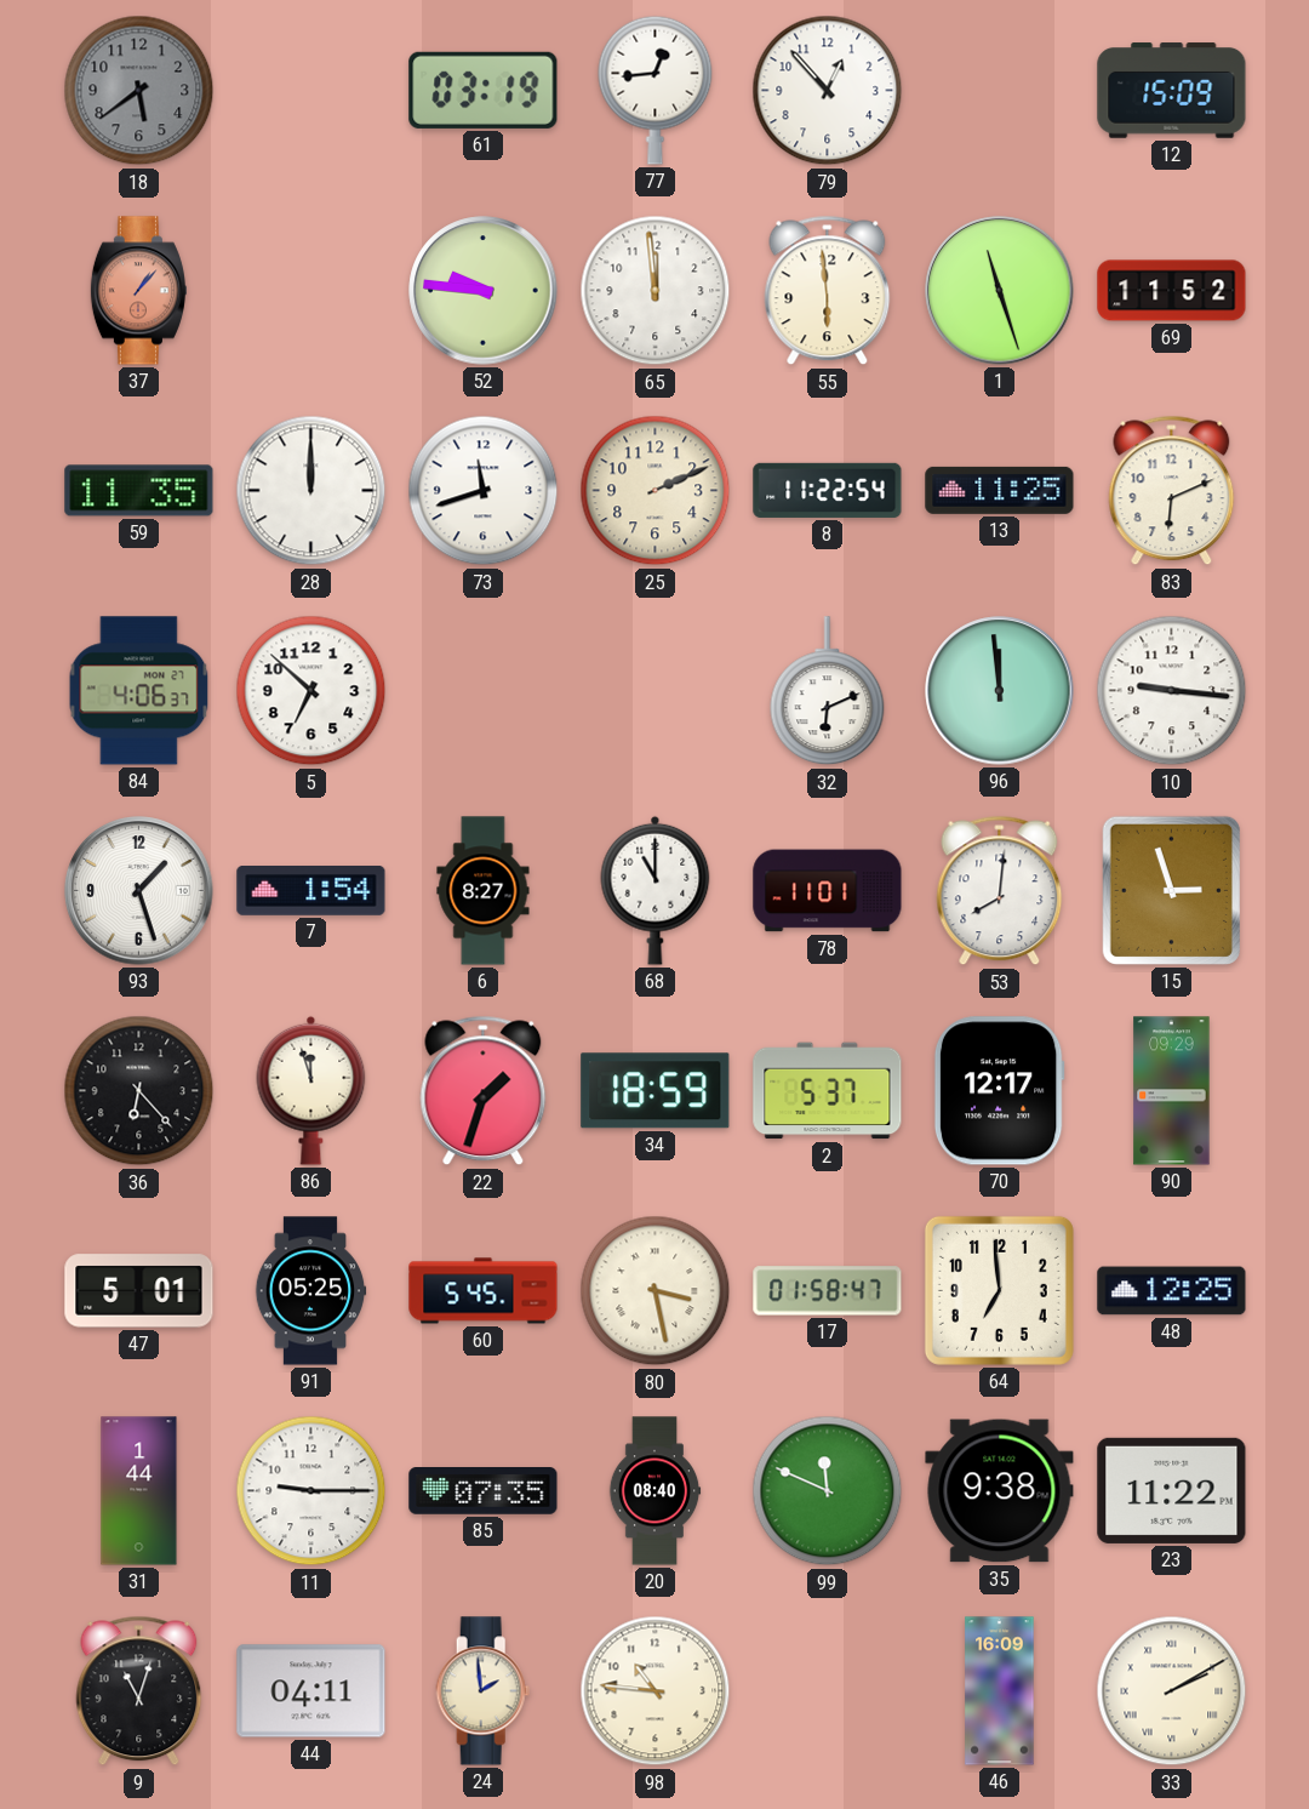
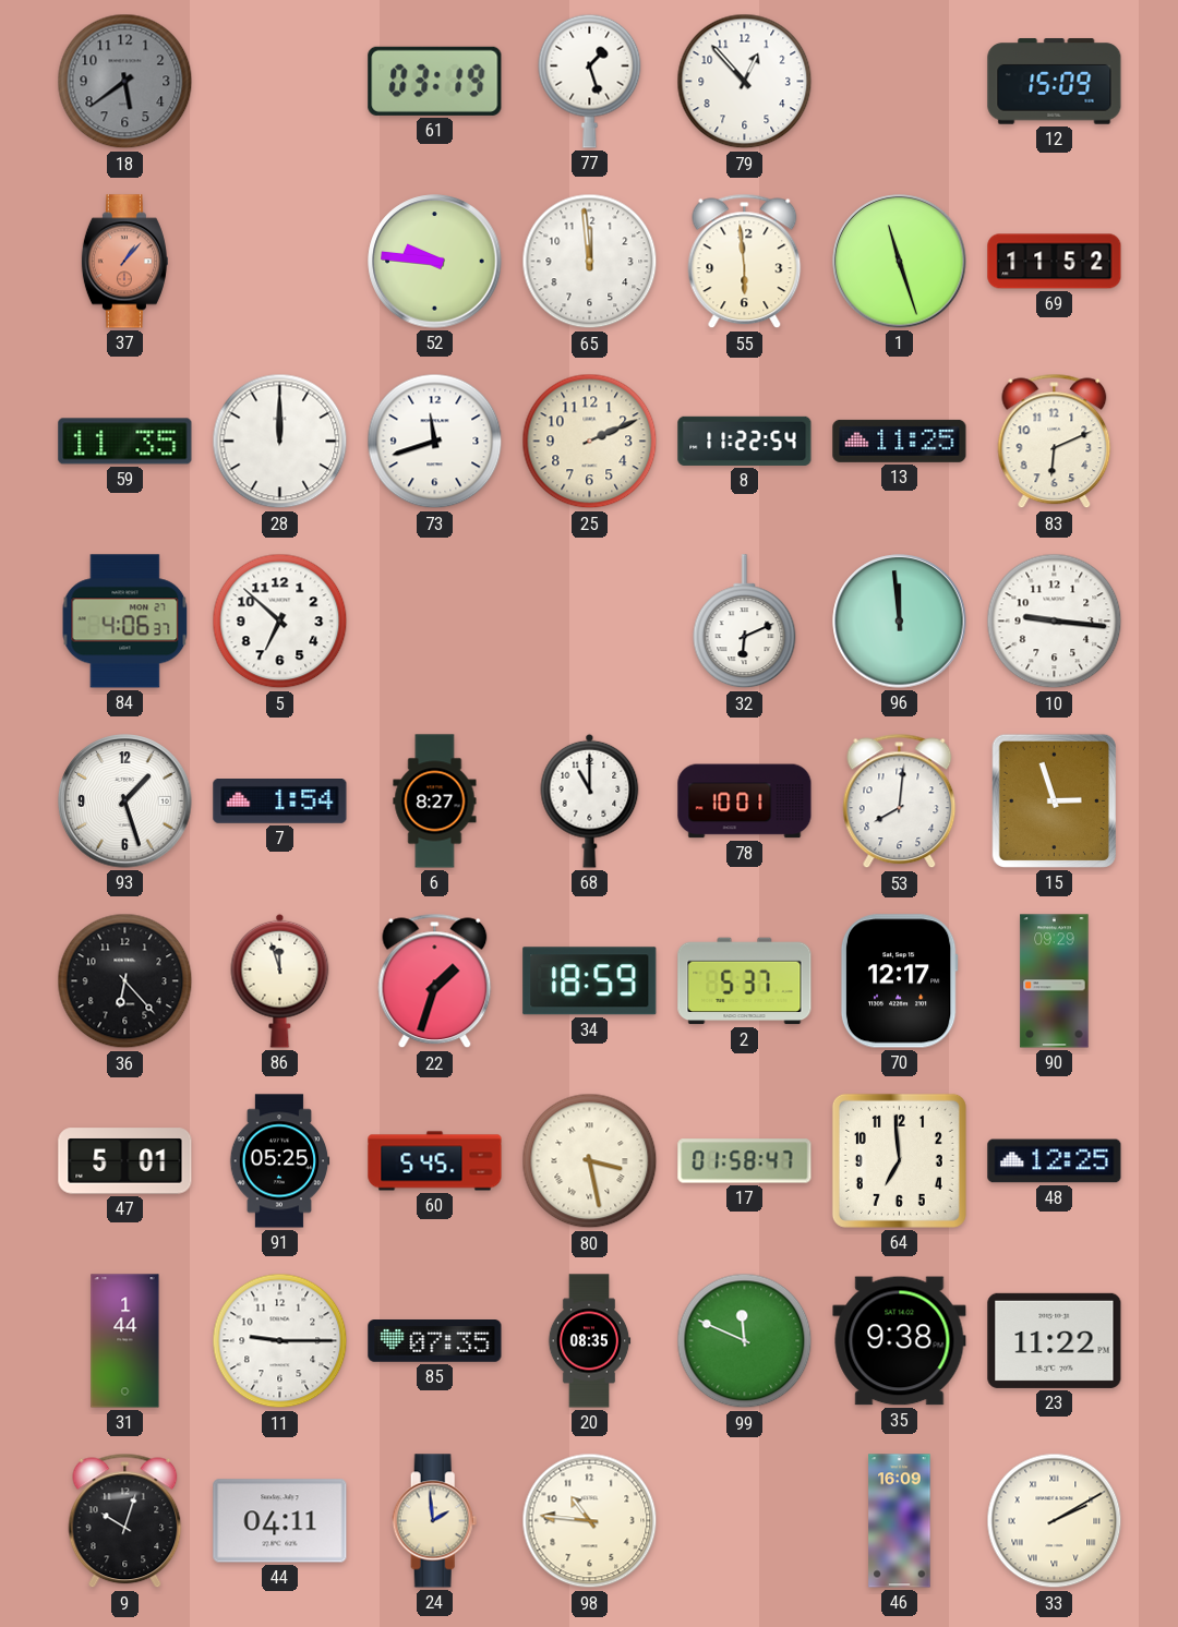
77: 12:44 -> 1:27 (590, 81)
78: 11:01 -> 10:01 (745, 802)
20: 08:40 -> 08:35 (589, 1341)
9: 11:03 -> 10:03 (125, 1521)
